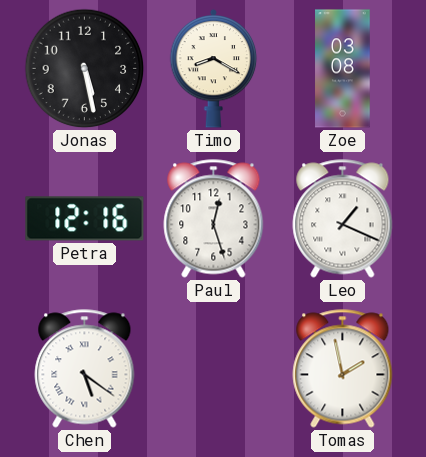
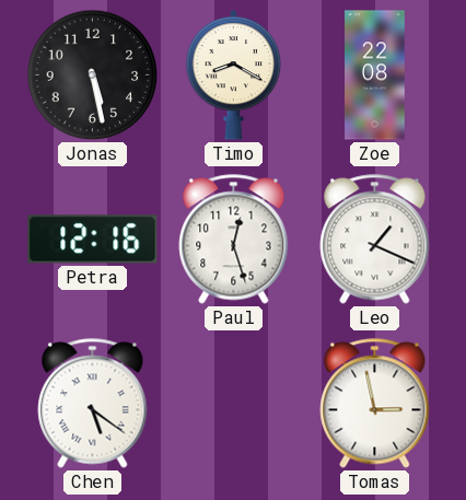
Zoe: 03:08 -> 22:08 (375, 75)
Tomas: 1:58 -> 2:58 (375, 404)
